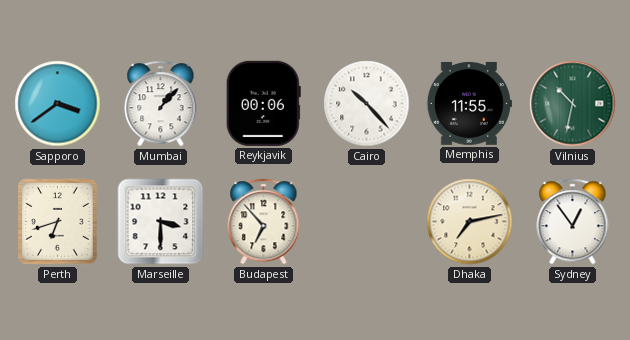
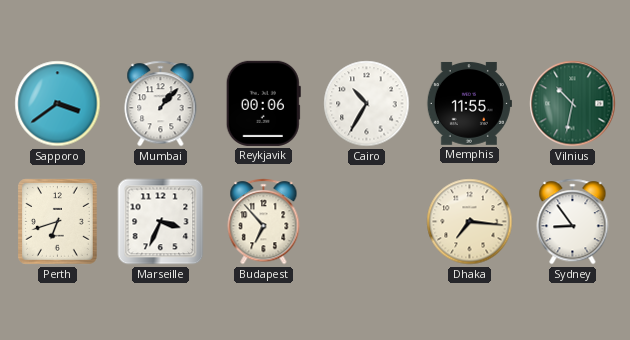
Cairo: 10:23 -> 10:35 (367, 104)
Marseille: 3:30 -> 3:34 (161, 222)
Dhaka: 7:13 -> 7:16 (470, 222)
Sydney: 12:54 -> 8:54 (573, 222)
